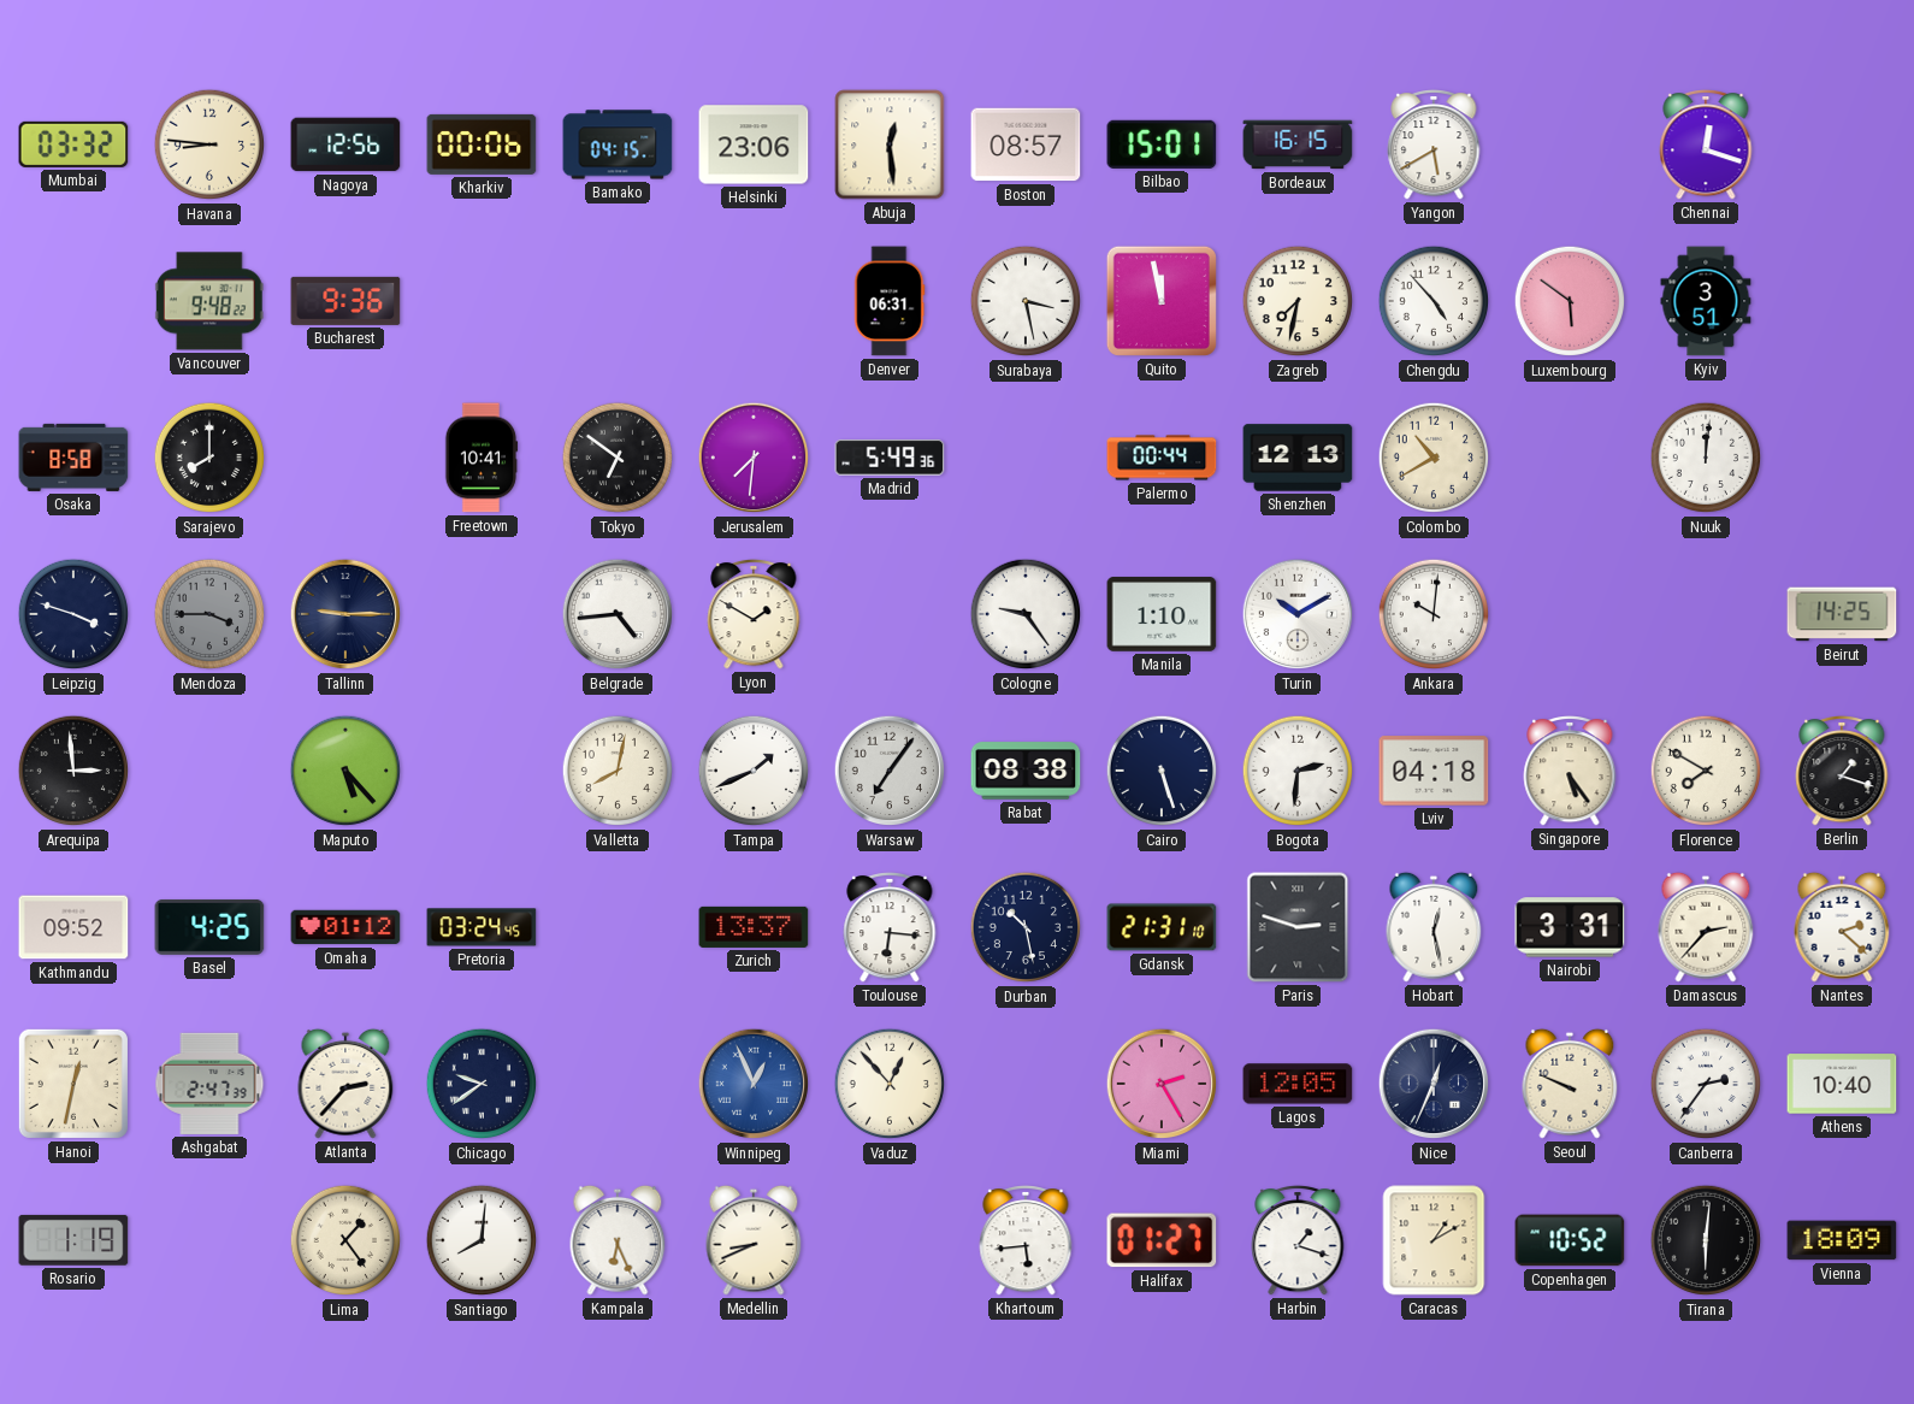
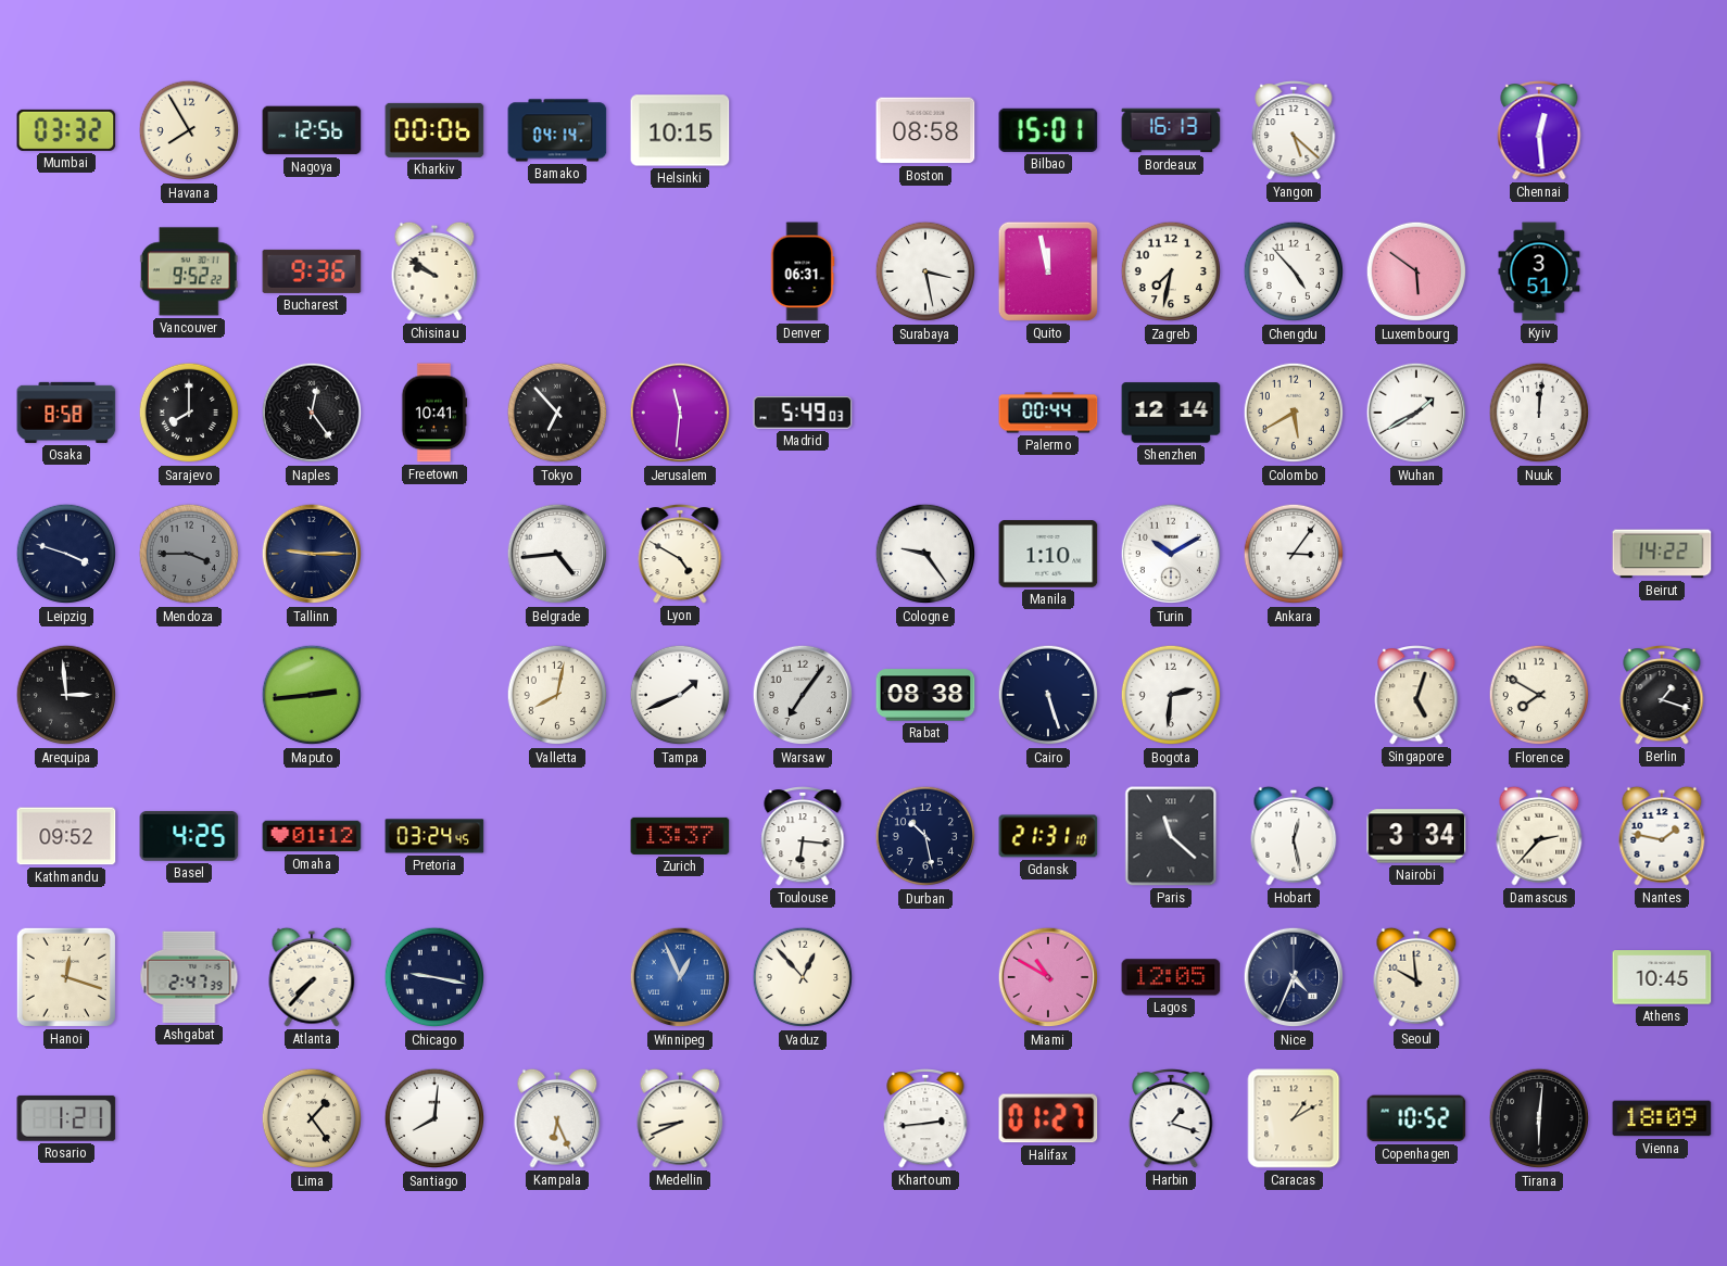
Havana: 8:46 -> 7:55 (189, 130)
Bamako: 04:15 -> 04:14 (557, 130)
Helsinki: 23:06 -> 10:15 (680, 130)
Abuja: 12:29 -> none (890, 144)
Boston: 08:57 -> 08:58 (925, 130)
Bordeaux: 16:15 -> 16:13 (1171, 130)
Yangon: 5:40 -> 5:22 (1294, 130)
Chennai: 12:18 -> 12:29 (1539, 130)
Vancouver: 9:48 -> 9:52 (189, 271)
Chisinau: none -> 9:51 (434, 271)
Naples: none -> 12:24 (312, 413)
Tokyo: 6:51 -> 6:53 (557, 413)
Jerusalem: 7:31 -> 11:31 (680, 413)
Madrid: 5:49:36 -> 5:49:03 (803, 413)
Shenzhen: 12:13 -> 12:14 (1171, 413)
Colombo: 10:40 -> 5:40 (1294, 413)
Wuhan: none -> 1:40 (1416, 413)
Lyon: 1:50 -> 4:50 (680, 554)
Ankara: 10:01 -> 3:06 (1294, 554)
Beirut: 14:25 -> 14:22 (1662, 554)
Maputo: 5:23 -> 2:44 (312, 695)
Lviv: 04:18 -> none (1434, 771)
Singapore: 5:24 -> 5:03 (1416, 695)
Paris: 2:48 -> 11:22 (1171, 836)
Nairobi: 3:31 -> 3:34 (1416, 836)
Nantes: 2:22 -> 1:47 (1662, 836)
Hanoi: 12:32 -> 12:18 (66, 977)
Atlanta: 2:37 -> 7:37 (312, 977)
Chicago: 9:39 -> 9:17 (434, 977)
Miami: 2:25 -> 10:50 (1048, 977)
Nice: 12:34 -> 4:34 (1294, 977)
Seoul: 9:49 -> 9:59 (1416, 977)
Canberra: 2:36 -> none (1706, 1084)
Athens: 10:40 -> 10:45 (1662, 977)
Rosario: 1:19 -> 1:21 (66, 1118)
Khartoum: 5:44 -> 2:44 (925, 1118)
